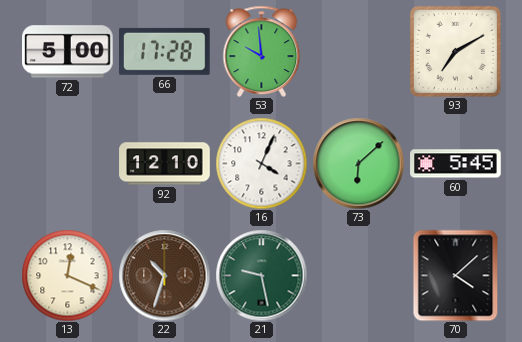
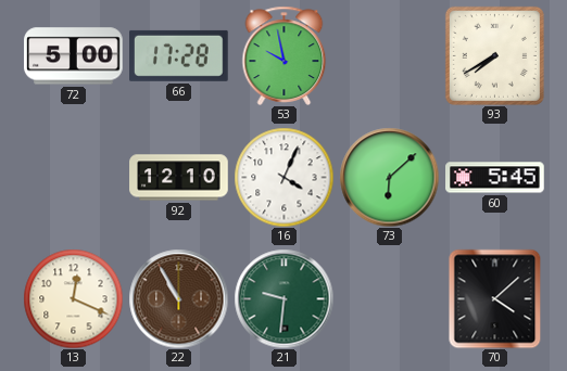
53: 9:59 -> 9:58 (285, 55)
93: 7:10 -> 7:40 (494, 55)
22: 10:33 -> 10:55 (178, 298)
21: 9:28 -> 9:31 (283, 298)
